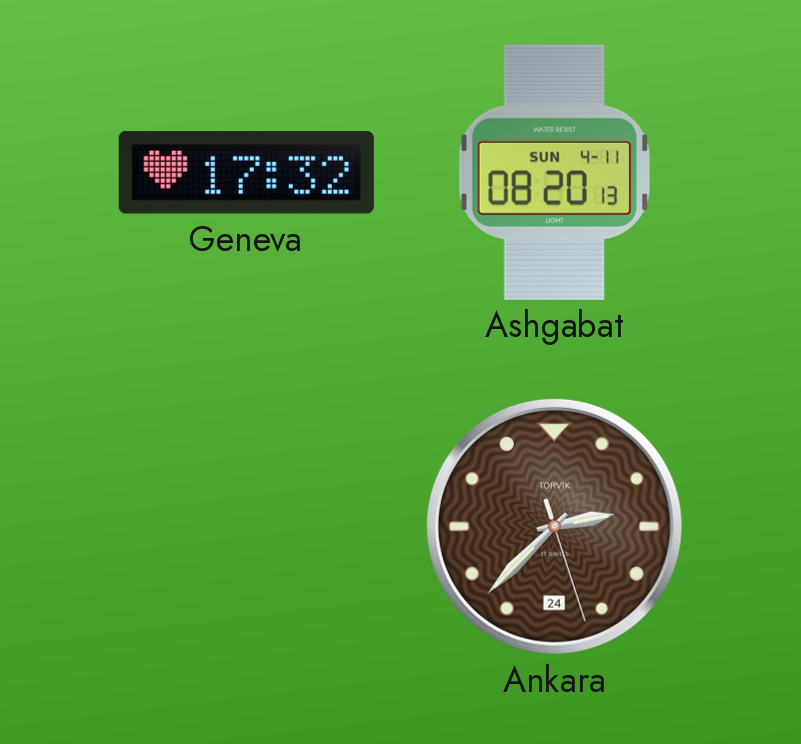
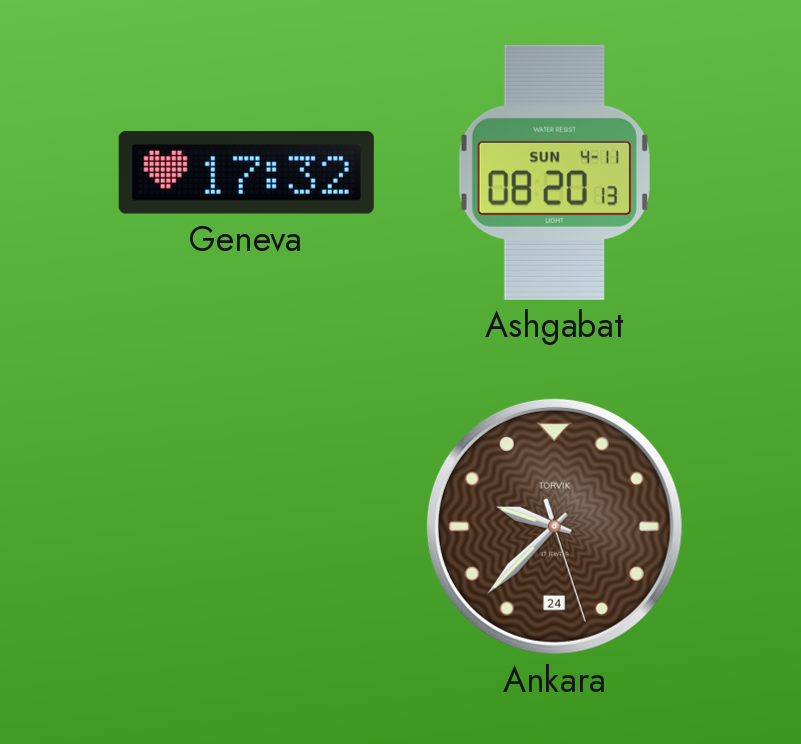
Ankara: 2:37 -> 9:37 (554, 526)
